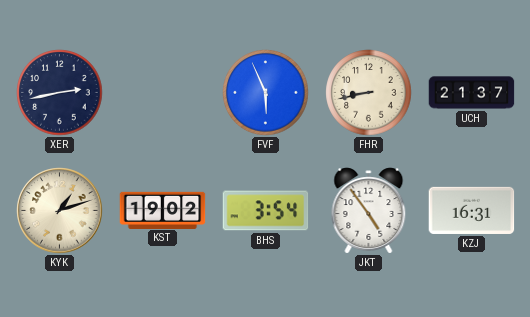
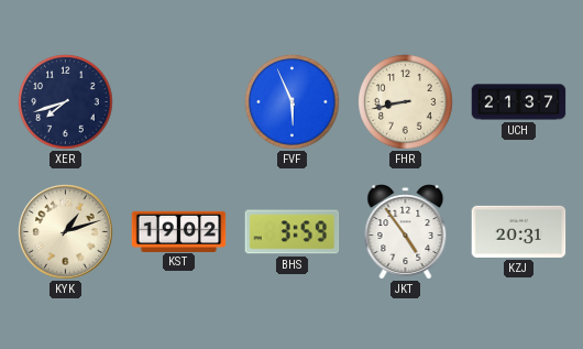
XER: 2:43 -> 7:42 (66, 102)
BHS: 3:54 -> 3:59 (293, 232)
KZJ: 16:31 -> 20:31 (519, 231)
